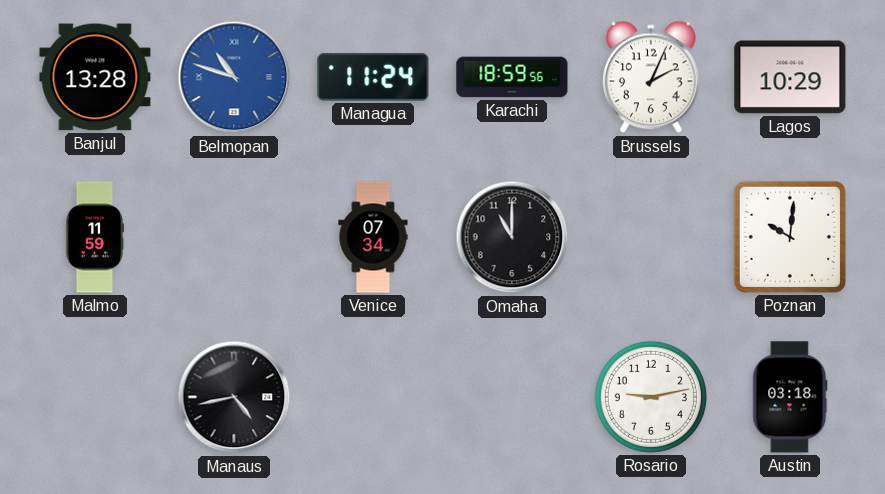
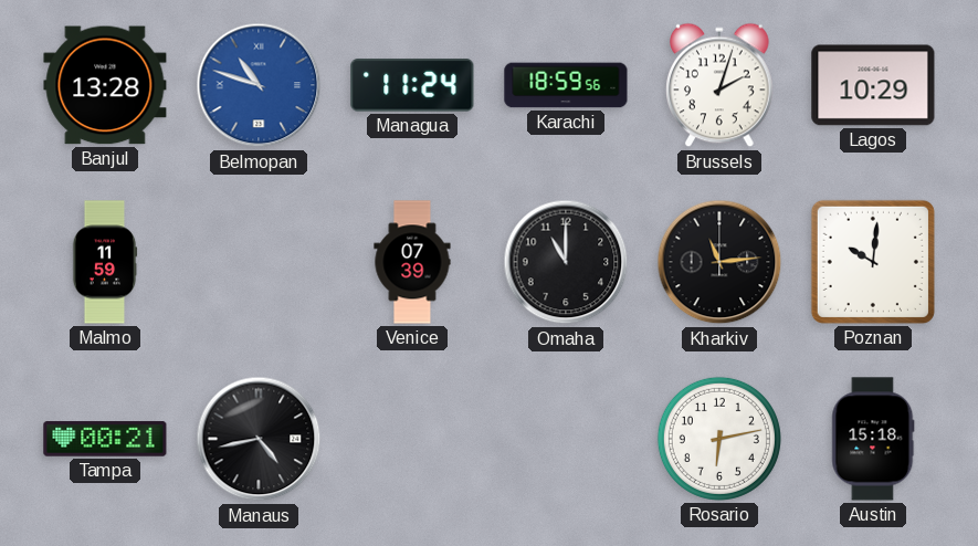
Brussels: 2:04 -> 2:03 (721, 85)
Venice: 07:34 -> 07:39 (412, 262)
Kharkiv: none -> 11:14 (719, 262)
Tampa: none -> 00:21 (105, 439)
Rosario: 9:13 -> 6:13 (719, 439)
Austin: 03:18 -> 15:18 (873, 439)
